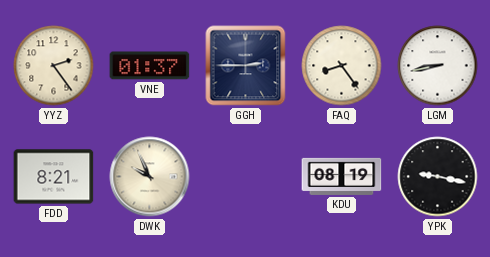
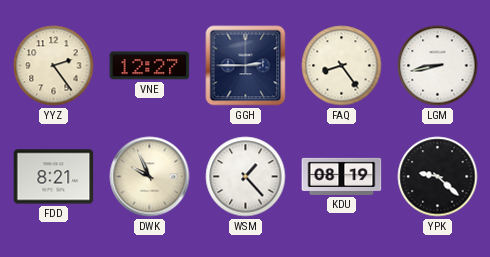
VNE: 01:37 -> 12:27 (150, 66)
WSM: none -> 1:23 (246, 177)
YPK: 9:17 -> 9:22 (438, 177)
